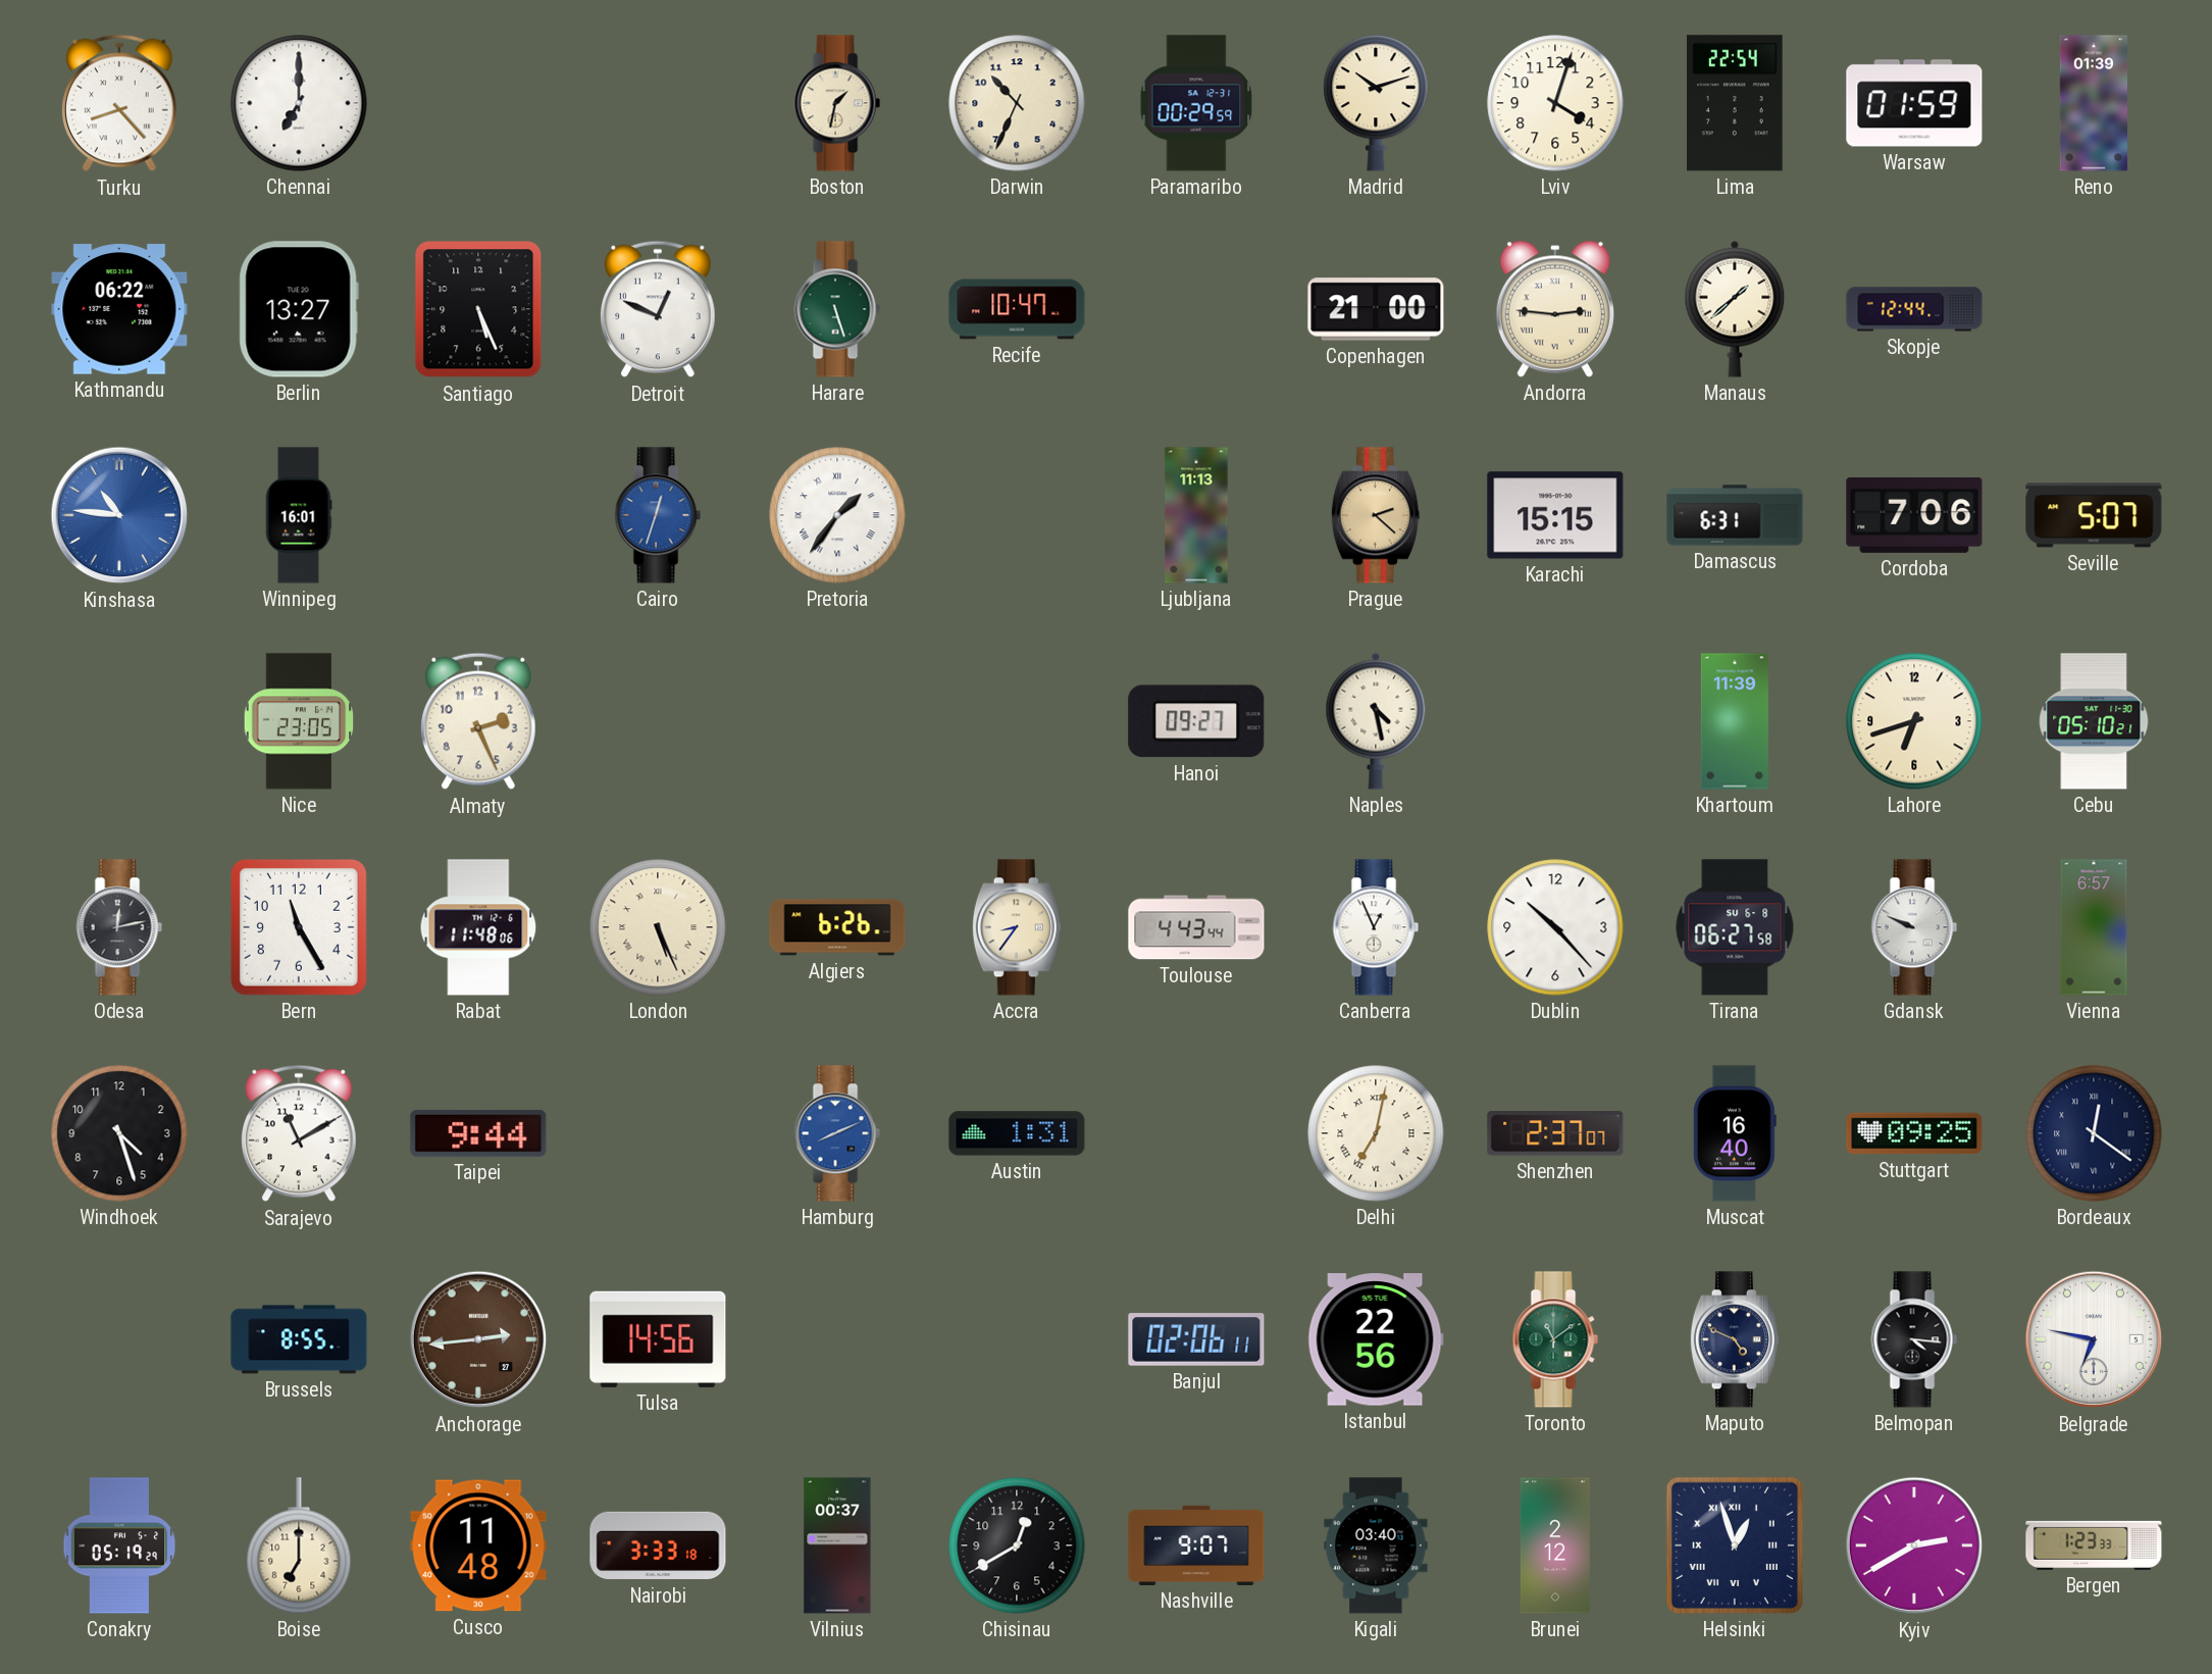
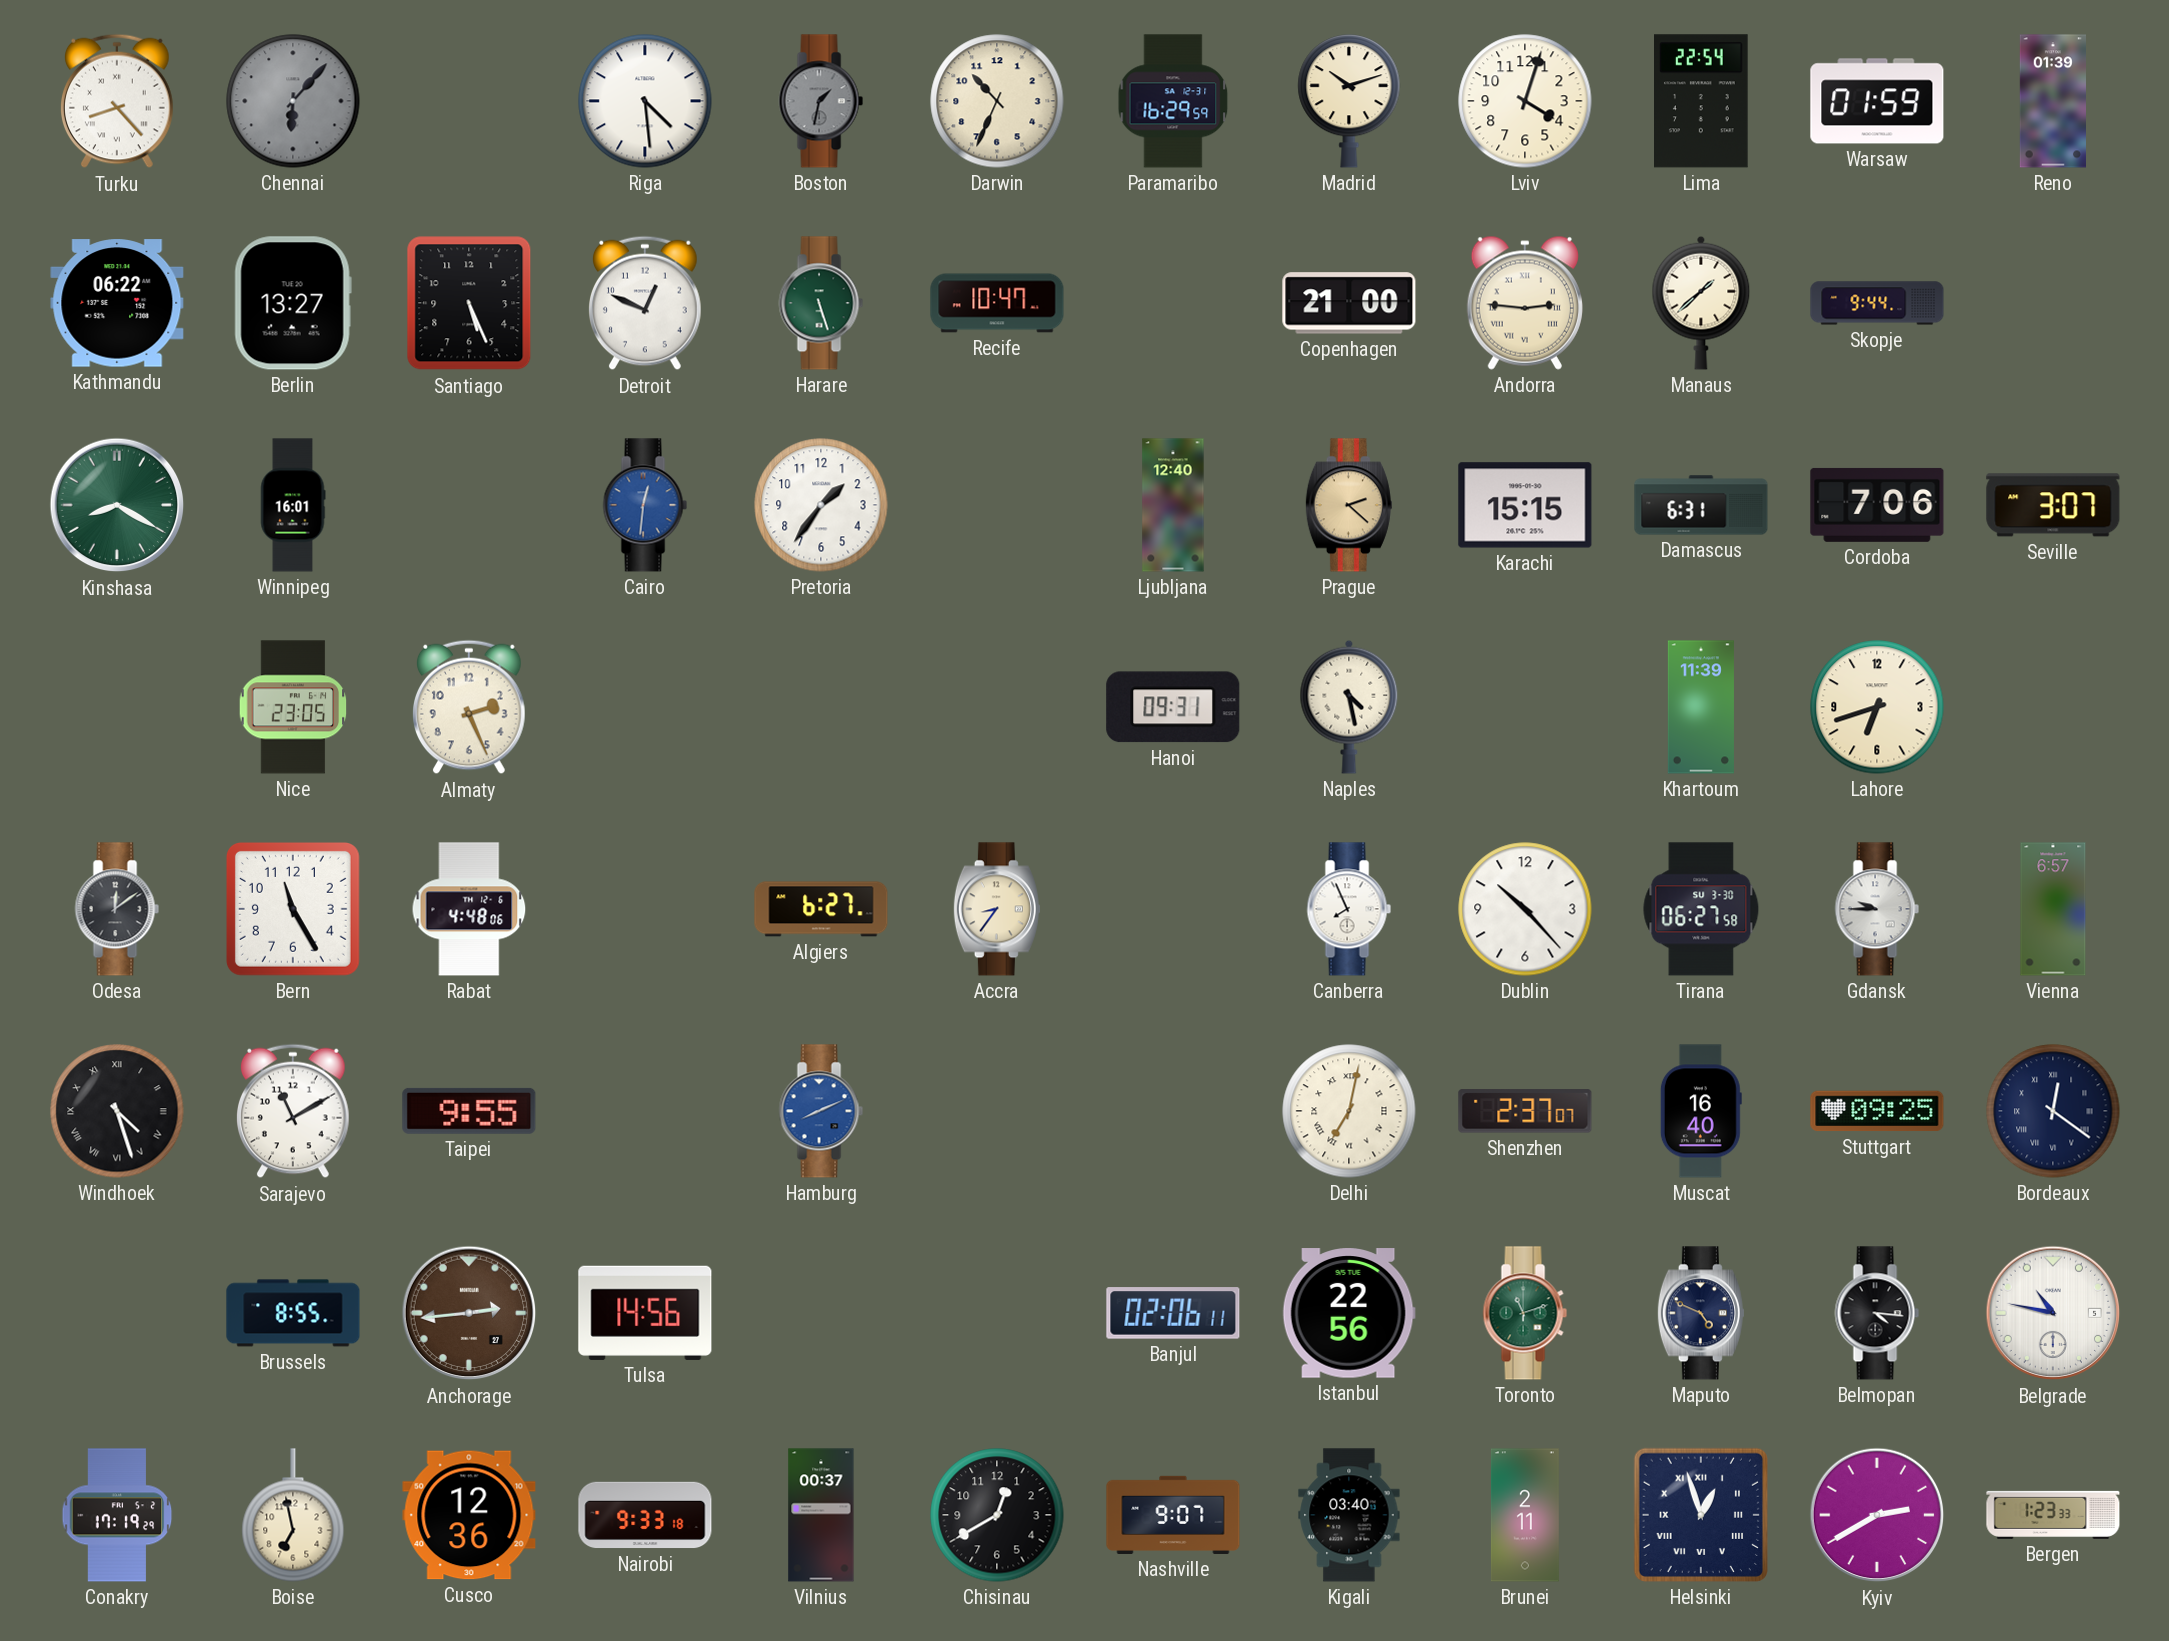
Chennai: 7:00 -> 6:07 (293, 101)
Chennai dial: white -> grey (293, 101)
Riga: none -> 4:29 (645, 101)
Boston dial: cream -> grey (821, 101)
Paramaribo: 00:29 -> 16:29 (1173, 101)
Skopje: 12:44 -> 9:44 (1877, 303)
Kinshasa: 10:46 -> 8:20 (117, 505)
Kinshasa dial: blue -> green (117, 505)
Cairo: 12:33 -> 12:31 (645, 505)
Pretoria numerals: Roman -> Arabic (821, 505)
Ljubljana: 11:13 -> 12:40 (1173, 505)
Seville: 5:07 -> 3:07 (2053, 505)
Hanoi: 09:27 -> 09:31 (1173, 707)
Cebu: 05:10 -> none (2094, 721)
Odesa: 12:13 -> 12:09 (117, 909)
Rabat: 11:48 -> 4:48 (469, 909)
London: 5:26 -> none (658, 927)
Algiers: 6:26 -> 6:27 (821, 909)
Toulouse: 4:43 -> none (1196, 927)
Canberra: 12:56 -> 7:56 (1349, 909)
Tirana date: SU 6-8 -> SU 3-30 (1701, 909)
Gdansk: 9:49 -> 9:45 (1877, 909)
Windhoek numerals: Arabic -> Roman (117, 1111)
Taipei: 9:44 -> 9:55 (469, 1111)
Austin: 1:31 -> none (1017, 1133)
Toronto: 11:09 -> 11:12 (1525, 1313)
Belgrade: 6:47 -> 10:47 (2053, 1313)
Conakry: 05:19 -> 17:19 (117, 1515)
Boise: 7:00 -> 6:58 (293, 1515)
Cusco: 11:48 -> 12:36 (469, 1515)
Nairobi: 3:33 -> 9:33 (645, 1515)
Brunei: 2:12 -> 2:11 (1525, 1515)
